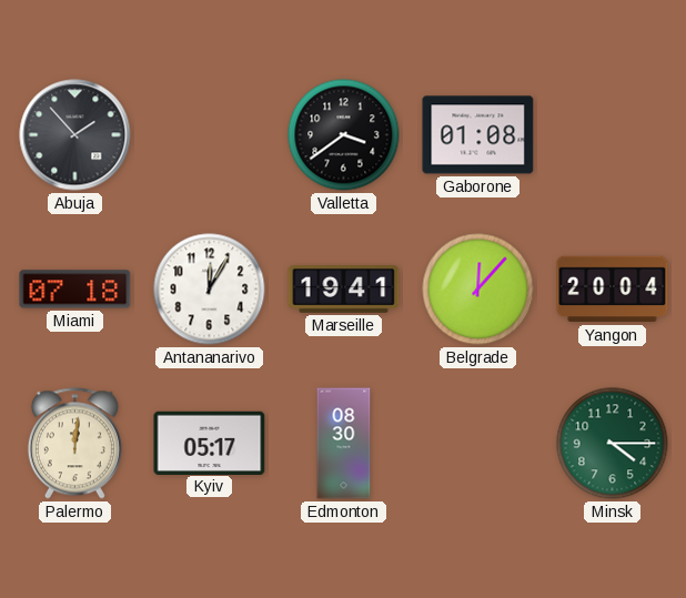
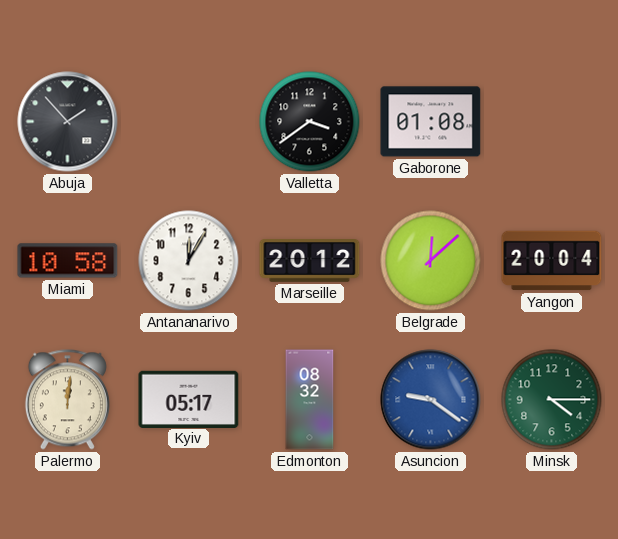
Miami: 07:18 -> 10:58 (68, 261)
Marseille: 19:41 -> 20:12 (310, 261)
Belgrade: 12:07 -> 12:08 (431, 261)
Edmonton: 08:30 -> 08:32 (310, 400)
Asuncion: none -> 9:21 (431, 400)
